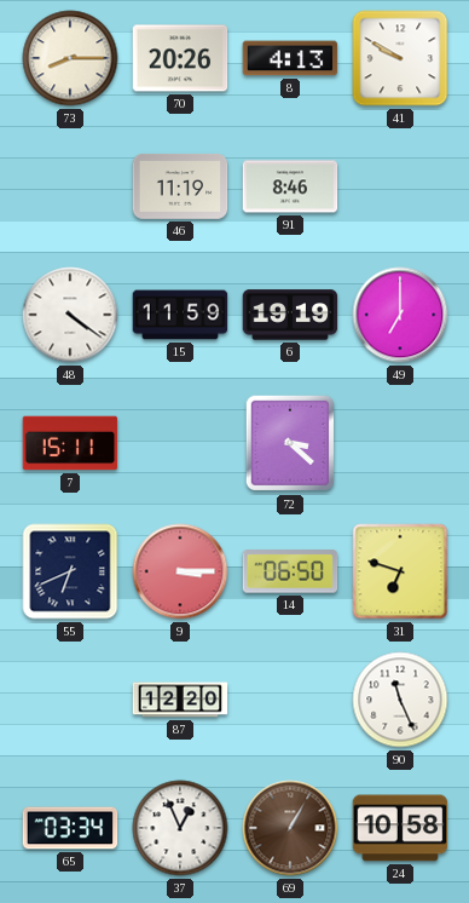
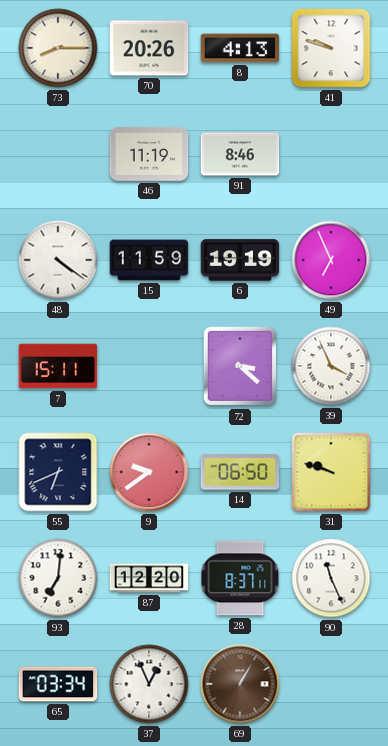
41: 9:50 -> 9:48 (331, 48)
49: 7:00 -> 6:56 (331, 260)
39: none -> 3:56 (331, 366)
9: 3:15 -> 9:39 (149, 472)
31: 6:48 -> 9:48 (331, 472)
93: none -> 7:01 (58, 578)
28: none -> 8:37 (240, 578)
24: 10:58 -> none (400, 828)
